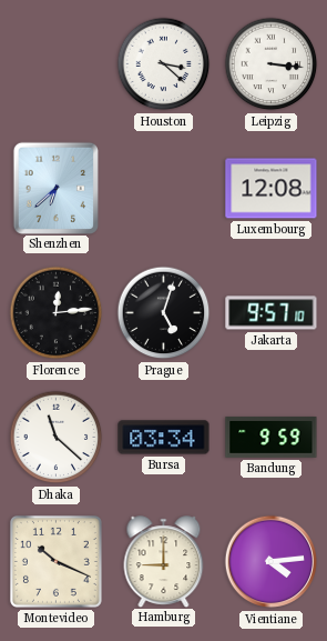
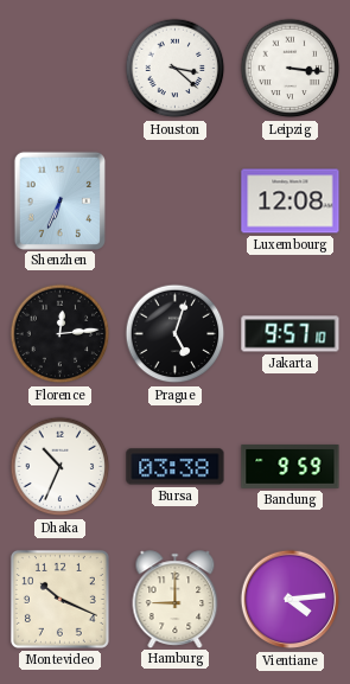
Shenzhen: 6:38 -> 6:34 (59, 200)
Dhaka: 11:22 -> 10:34 (61, 467)
Bursa: 03:34 -> 03:38 (176, 467)
